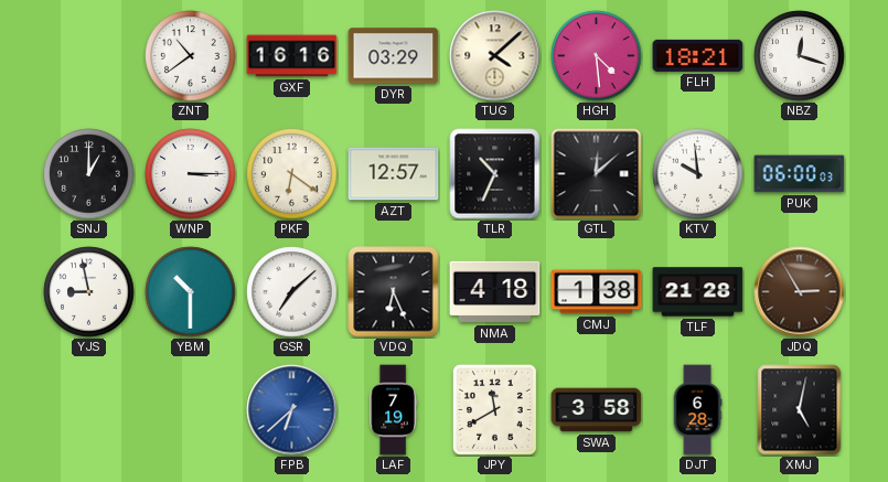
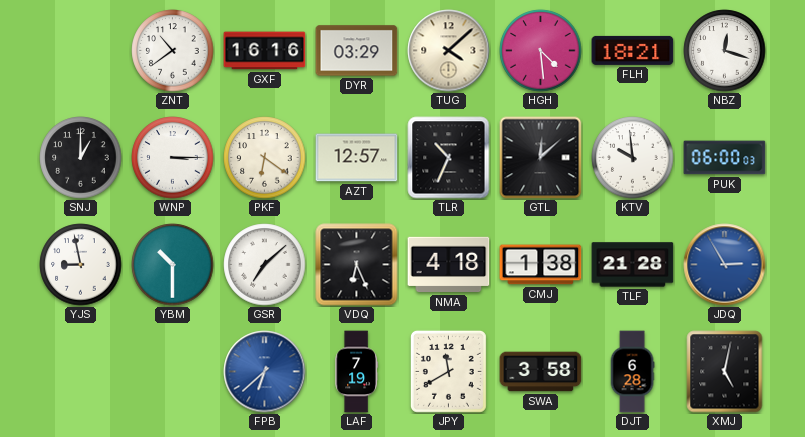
JDQ dial: brown -> blue (725, 265)
